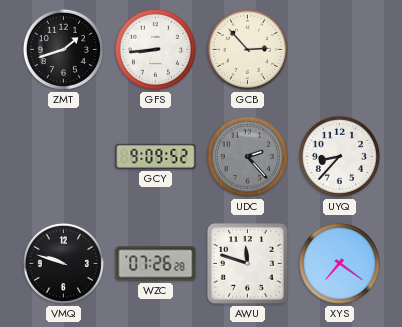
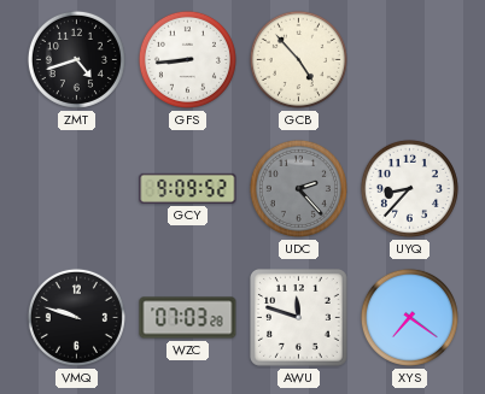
ZMT: 1:42 -> 4:42 (76, 59)
GCB: 2:53 -> 4:53 (298, 59)
WZC: 07:26 -> 07:03 (188, 318)
